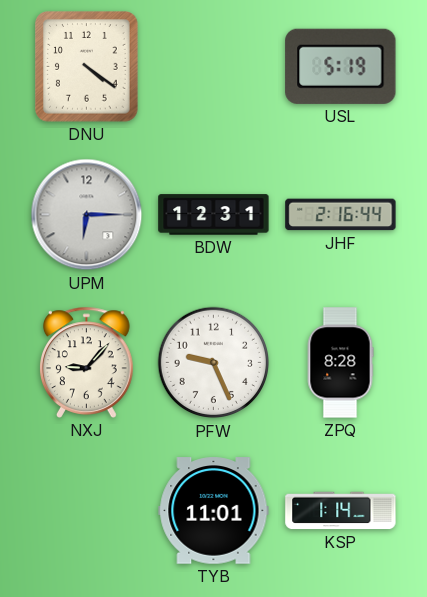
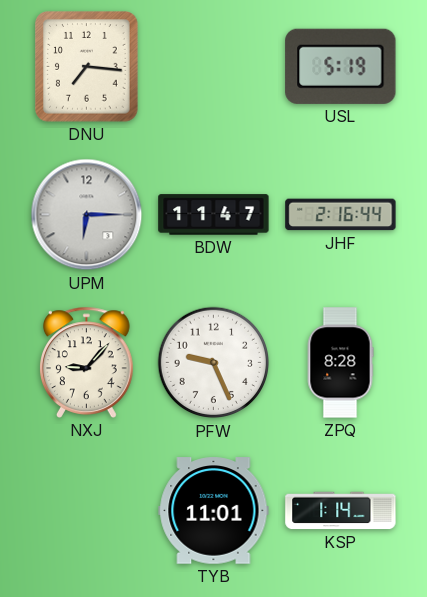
DNU: 4:21 -> 7:16 (87, 67)
BDW: 12:31 -> 11:47 (214, 215)
